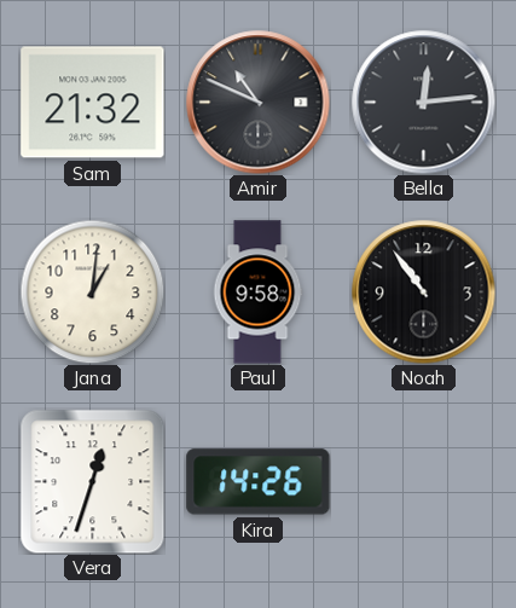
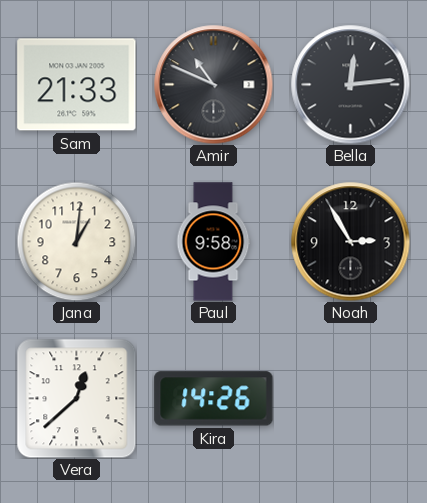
Sam: 21:32 -> 21:33 (77, 85)
Noah: 10:54 -> 2:55 (351, 242)
Vera: 12:33 -> 12:38 (76, 398)
